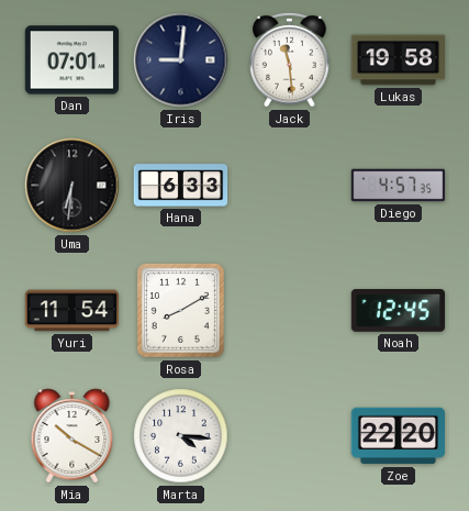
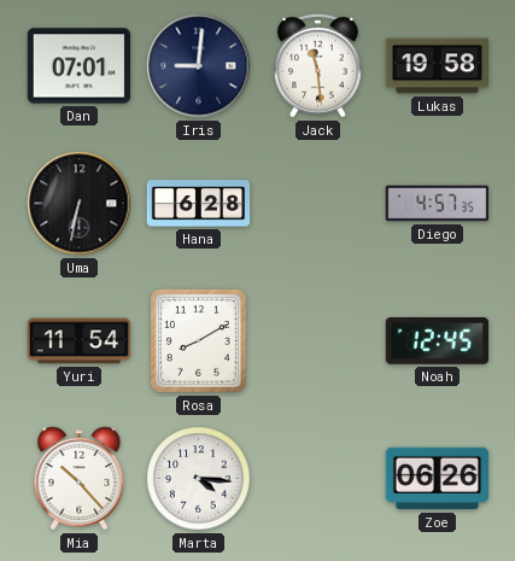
Uma: 6:31 -> 6:32 (80, 204)
Hana: 6:33 -> 6:28 (199, 204)
Mia: 10:20 -> 10:23 (80, 479)
Zoe: 22:20 -> 06:26 (438, 479)
